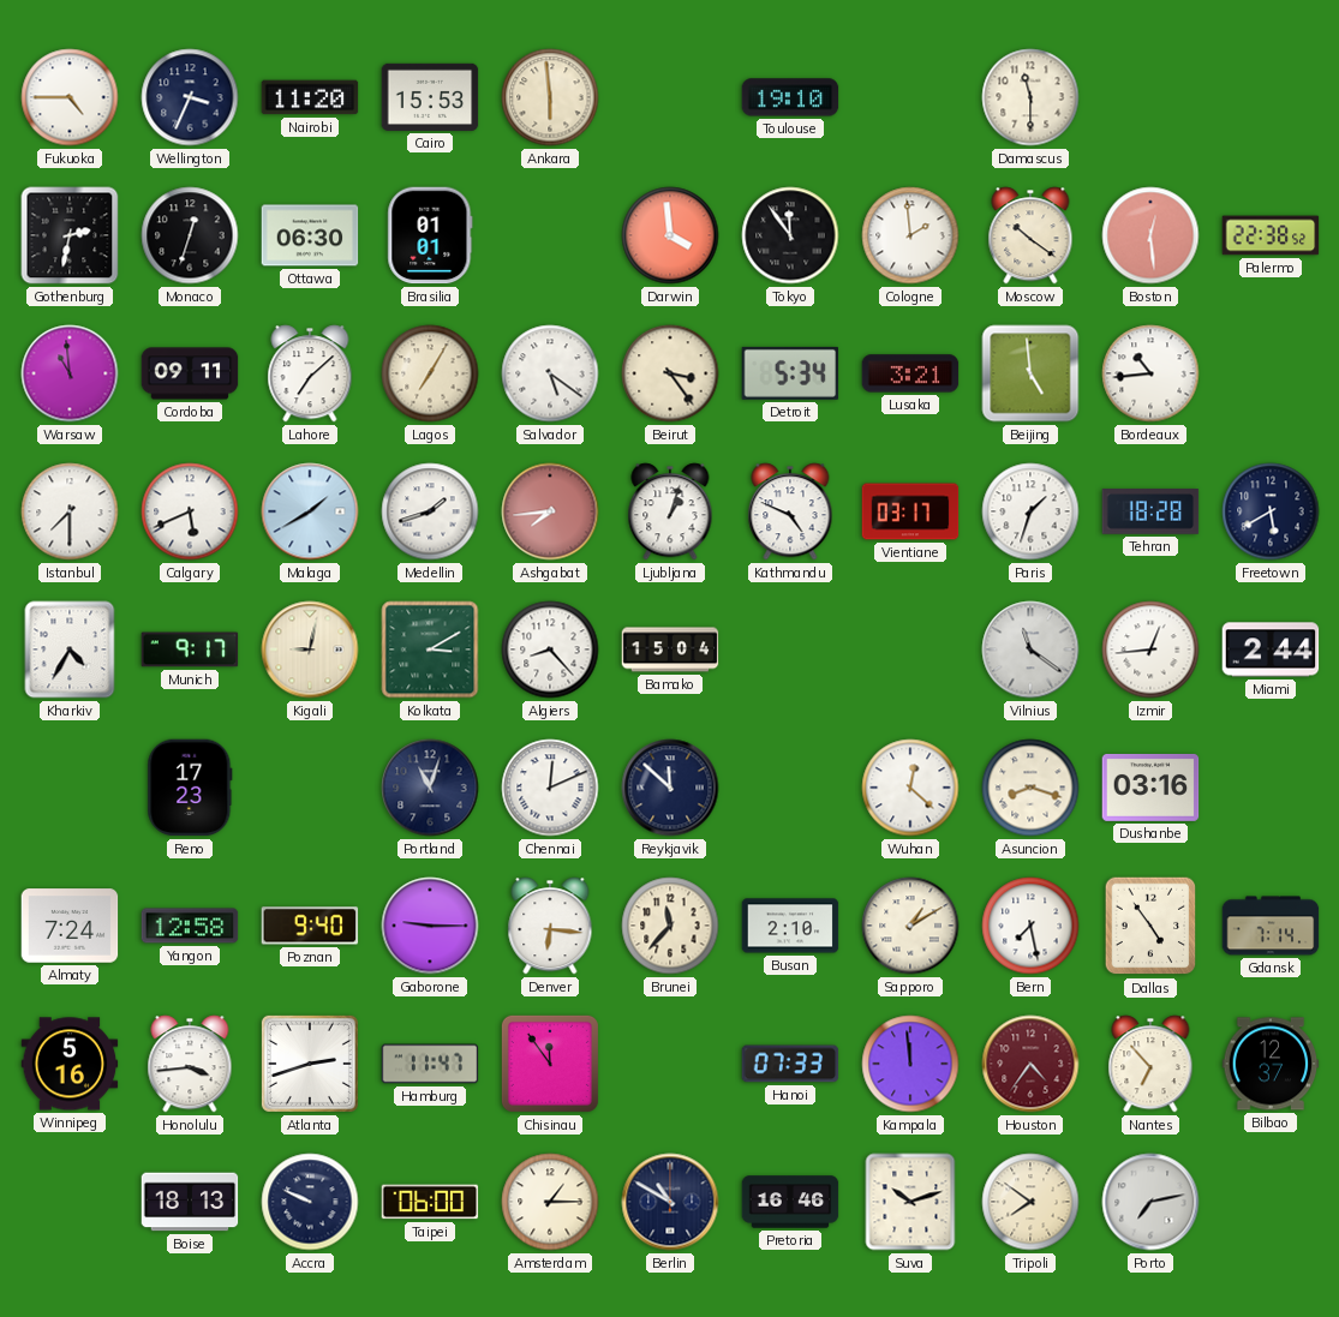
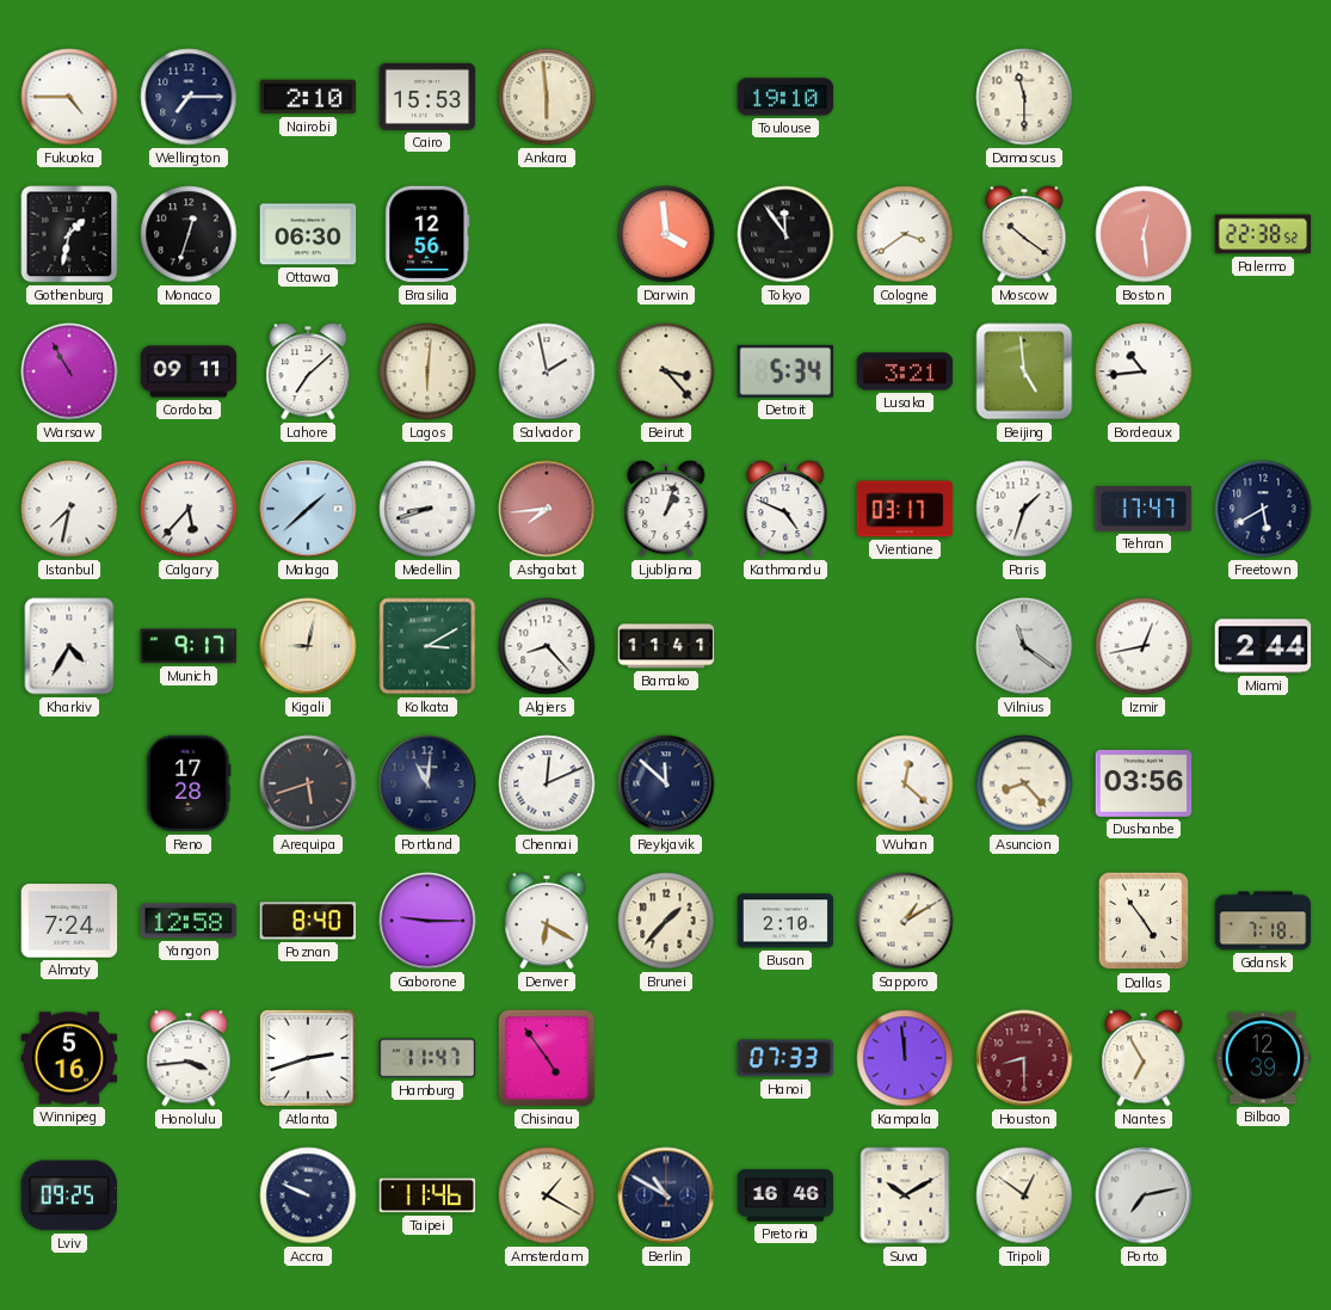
Wellington: 3:34 -> 7:15 (189, 97)
Nairobi: 11:20 -> 2:10 (308, 97)
Gothenburg: 2:32 -> 1:32 (69, 234)
Brasilia: 01:01 -> 12:56 (427, 234)
Cologne: 1:59 -> 3:39 (905, 234)
Warsaw: 10:59 -> 10:55 (69, 371)
Lagos: 7:05 -> 6:01 (427, 371)
Salvador: 5:21 -> 1:58 (547, 371)
Beirut: 3:24 -> 3:23 (666, 371)
Istanbul: 7:30 -> 7:32 (69, 509)
Calgary: 5:41 -> 5:37 (189, 509)
Malaga: 1:40 -> 1:38 (308, 509)
Medellin: 1:42 -> 8:42 (427, 509)
Tehran: 18:28 -> 17:47 (1144, 509)
Bamako: 15:04 -> 11:41 (666, 646)
Izmir: 12:44 -> 12:43 (1144, 646)
Reno: 17:23 -> 17:28 (189, 783)
Arequipa: none -> 5:42 (308, 783)
Portland: 11:03 -> 11:01 (427, 783)
Asuncion: 8:18 -> 8:23 (1024, 783)
Dushanbe: 03:16 -> 03:56 (1144, 783)
Poznan: 9:40 -> 8:40 (308, 921)
Denver: 6:16 -> 6:20 (547, 921)
Brunei: 11:37 -> 1:37 (666, 921)
Bern: 7:28 -> none (1030, 926)
Gdansk: 7:14 -> 7:18 (1263, 921)
Chisinau: 11:54 -> 4:54 (547, 1058)
Houston: 4:36 -> 8:30 (1024, 1058)
Nantes: 6:53 -> 6:55 (1144, 1058)
Bilbao: 12:37 -> 12:39 (1263, 1058)
Lviv: none -> 09:25 (69, 1195)
Boise: 18:13 -> none (190, 1202)
Taipei: 06:00 -> 11:46 (427, 1195)
Amsterdam: 1:15 -> 1:20 (547, 1195)
Suva: 10:12 -> 10:10 (905, 1195)
Tripoli: 7:51 -> 12:51 (1024, 1195)
